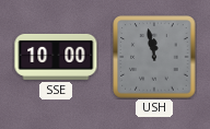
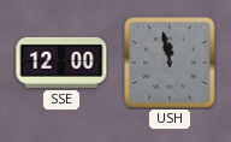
SSE: 10:00 -> 12:00 (61, 63)
